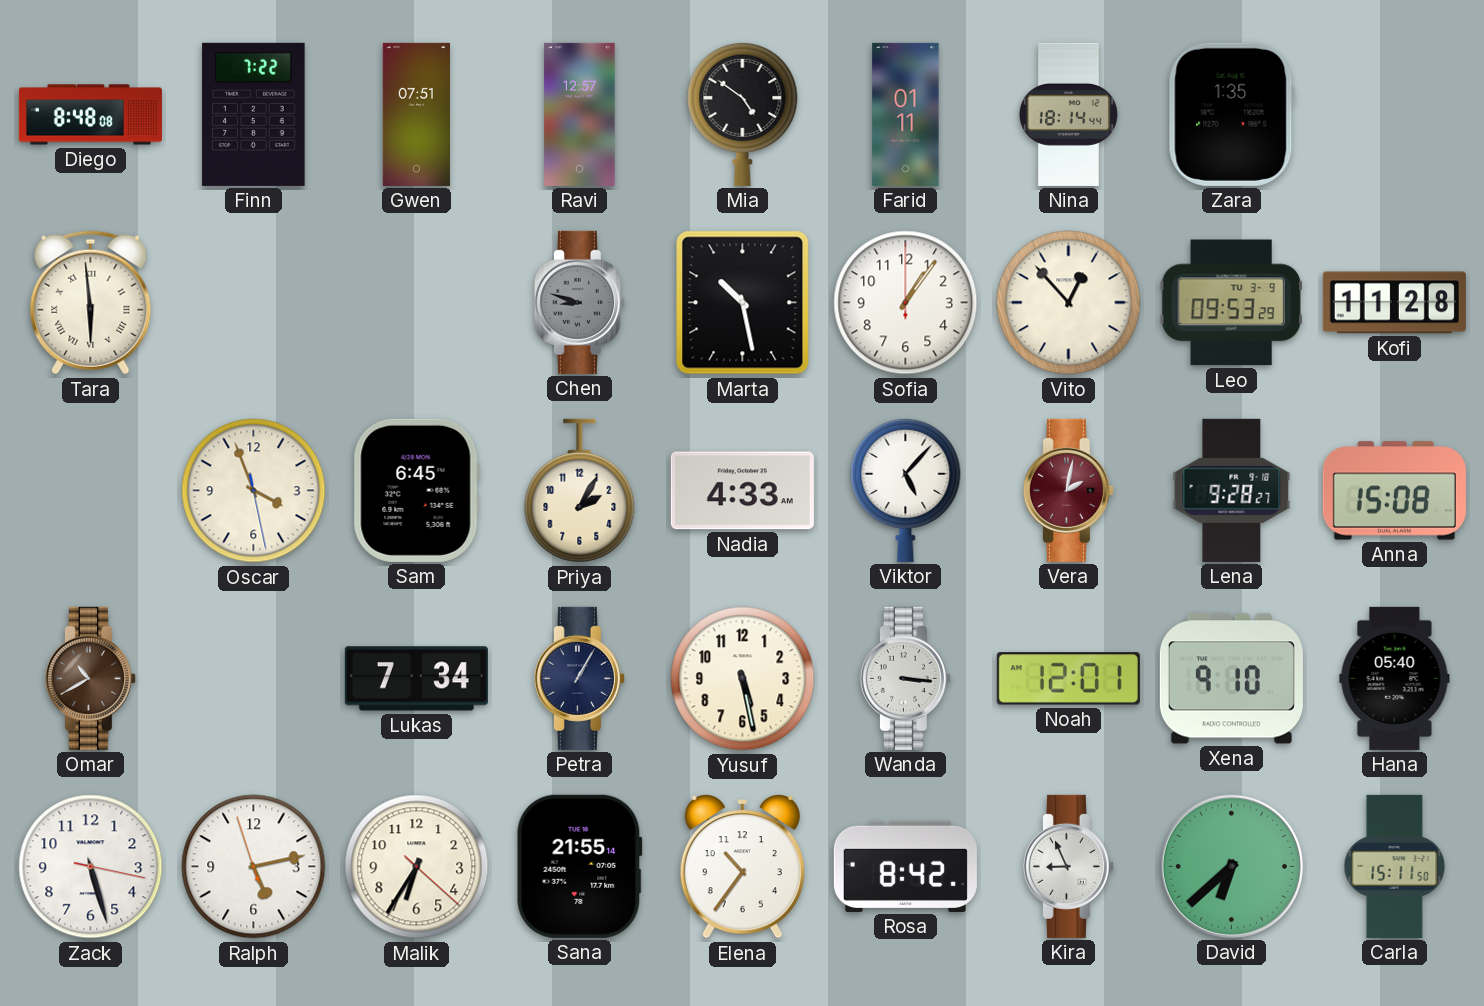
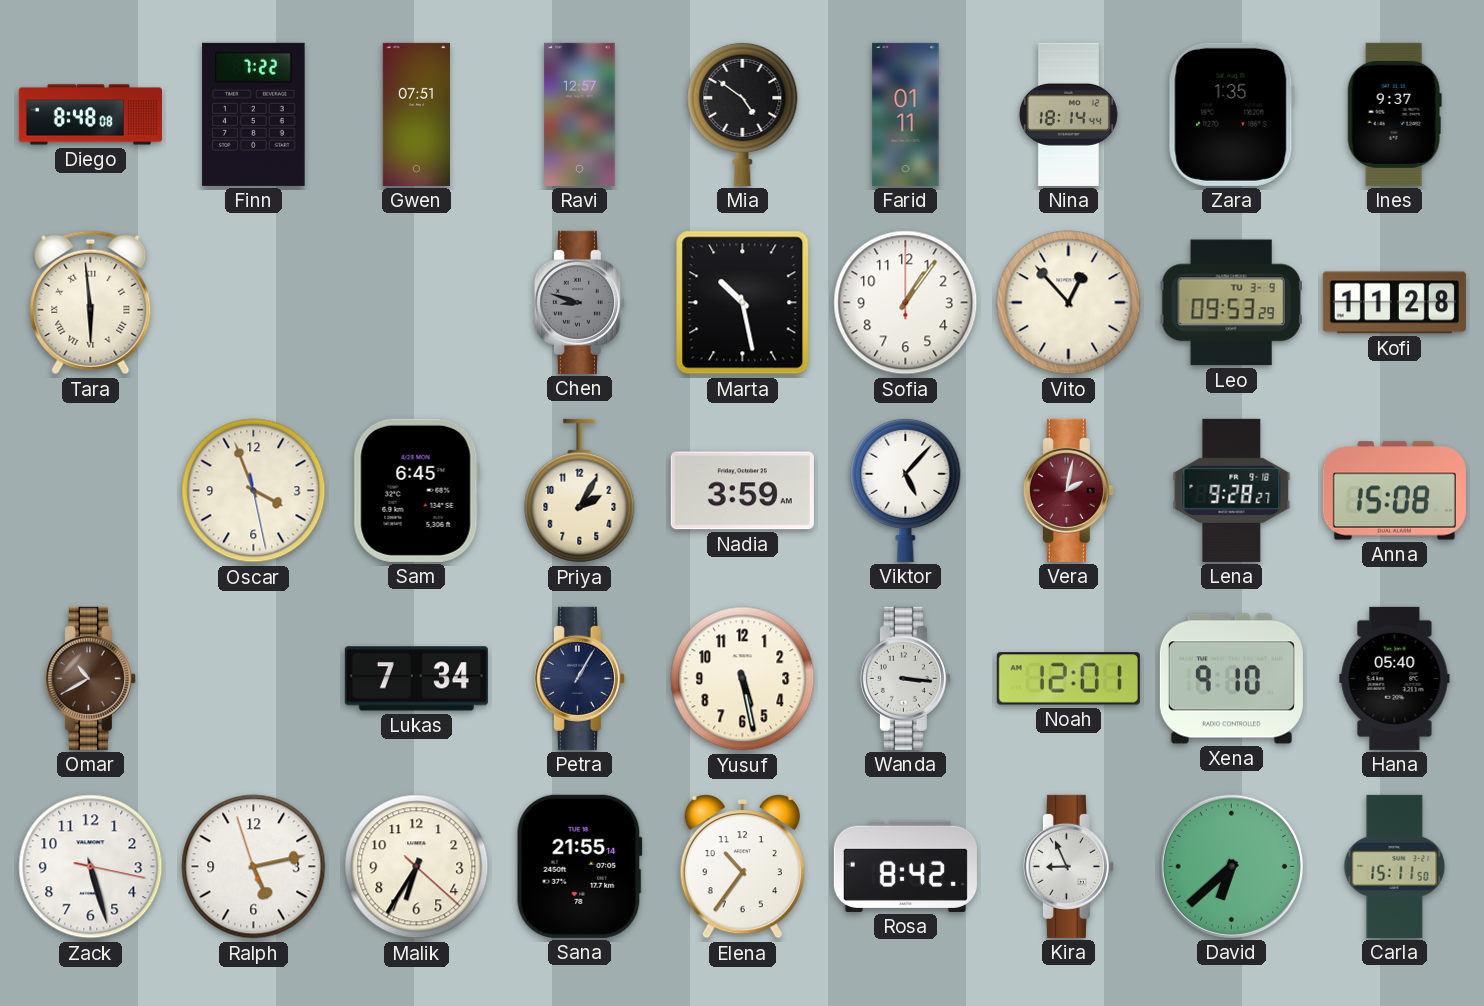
Ines: none -> 9:37 (1394, 114)
Nadia: 4:33 -> 3:59 (742, 491)
